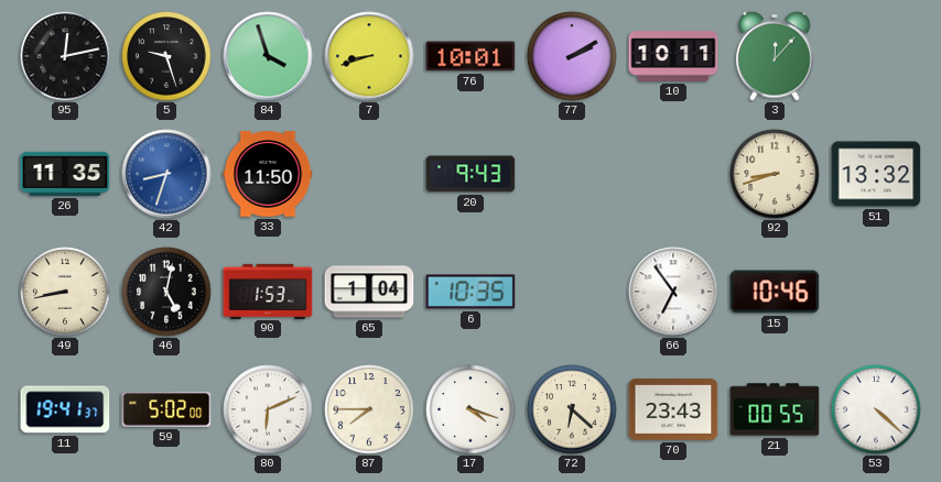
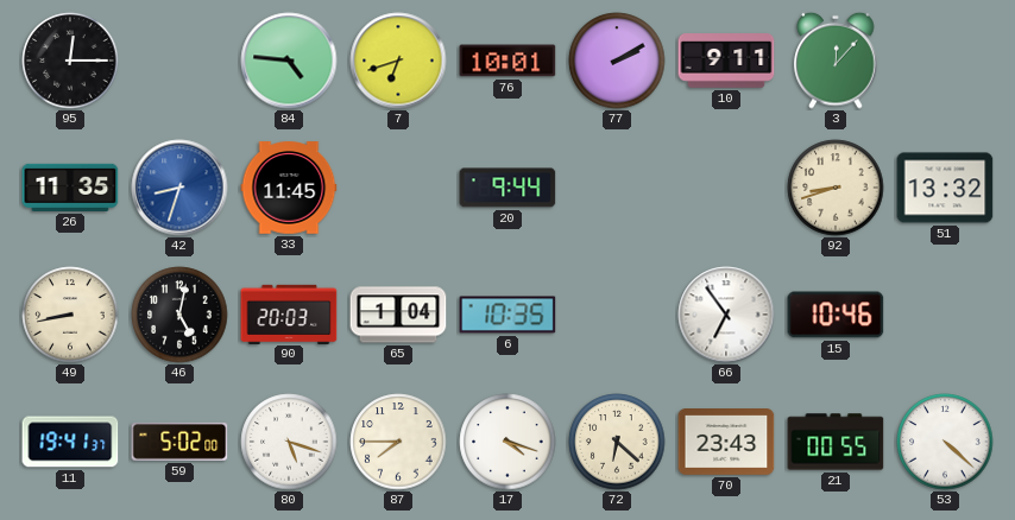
95: 12:13 -> 12:15 (70, 61)
5: 9:27 -> none (166, 56)
84: 3:57 -> 4:46 (289, 61)
7: 8:42 -> 6:42 (398, 61)
10: 10:11 -> 9:11 (726, 61)
33: 11:50 -> 11:45 (289, 188)
20: 9:43 -> 9:44 (508, 188)
90: 1:53 -> 20:03 (289, 313)
80: 6:11 -> 5:18 (289, 442)
